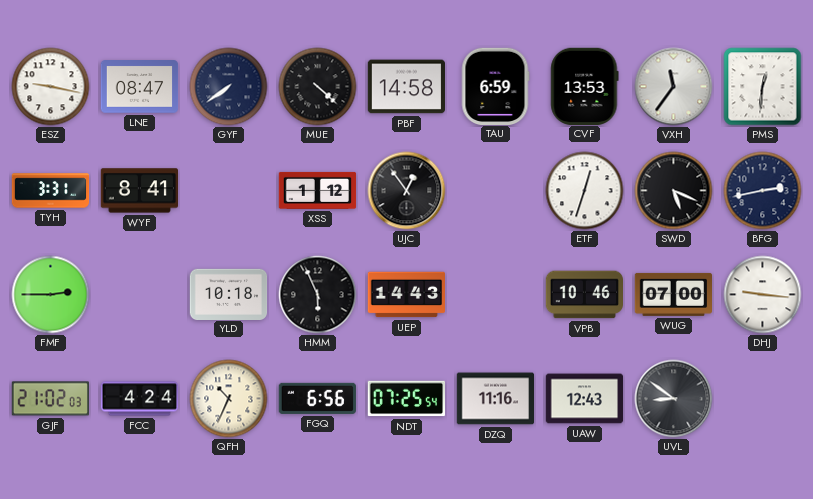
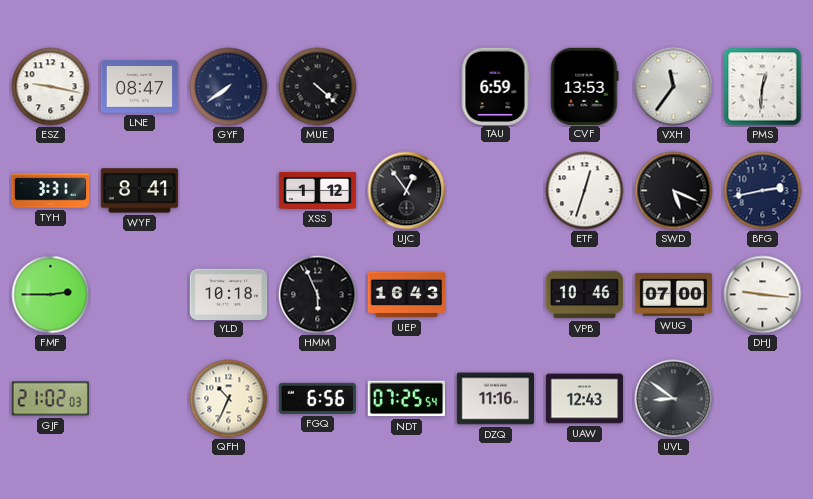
PBF: 14:58 -> none (407, 87)
UEP: 14:43 -> 16:43 (406, 295)
FCC: 4:24 -> none (140, 399)
